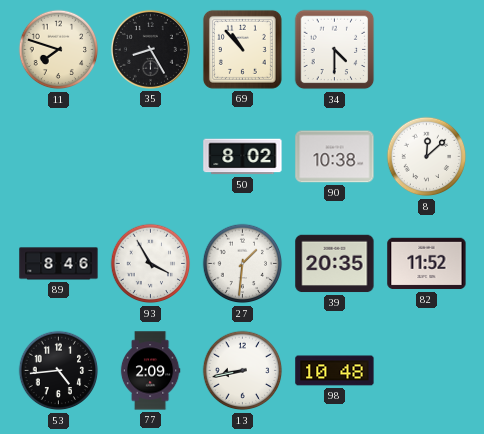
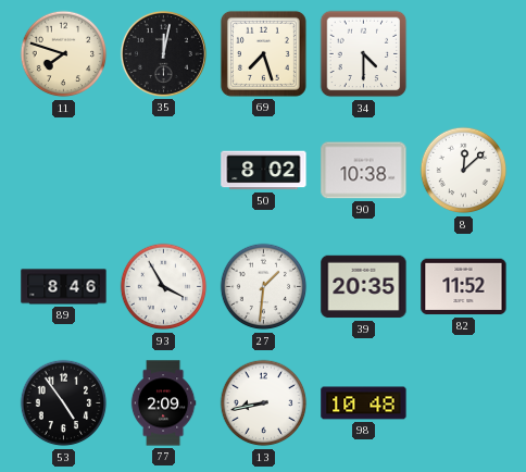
35: 8:25 -> 12:02 (163, 53)
69: 10:53 -> 7:27 (263, 53)
53: 4:44 -> 4:54 (64, 403)
